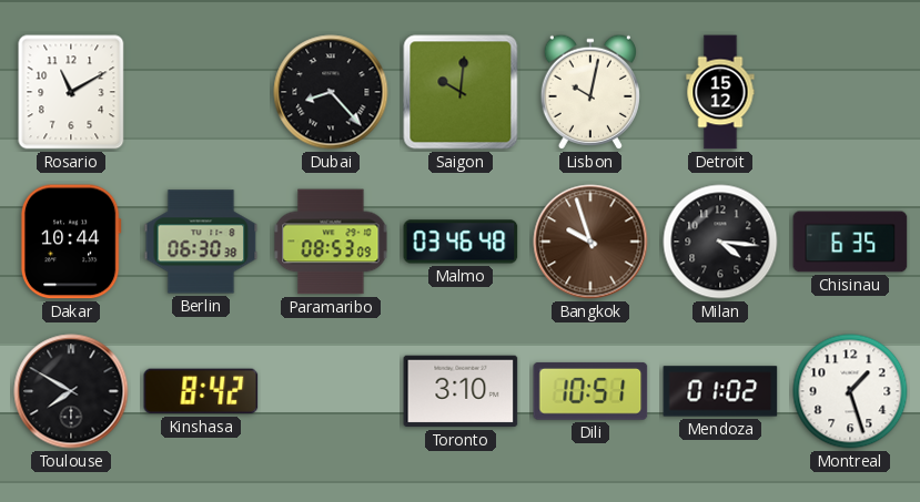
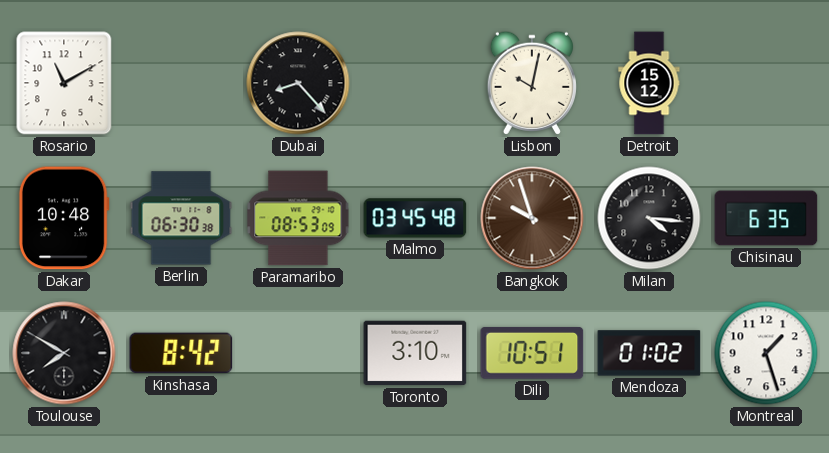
Saigon: 10:01 -> none (461, 92)
Dakar: 10:44 -> 10:48 (64, 218)
Malmo: 03:46 -> 03:45 (415, 218)
